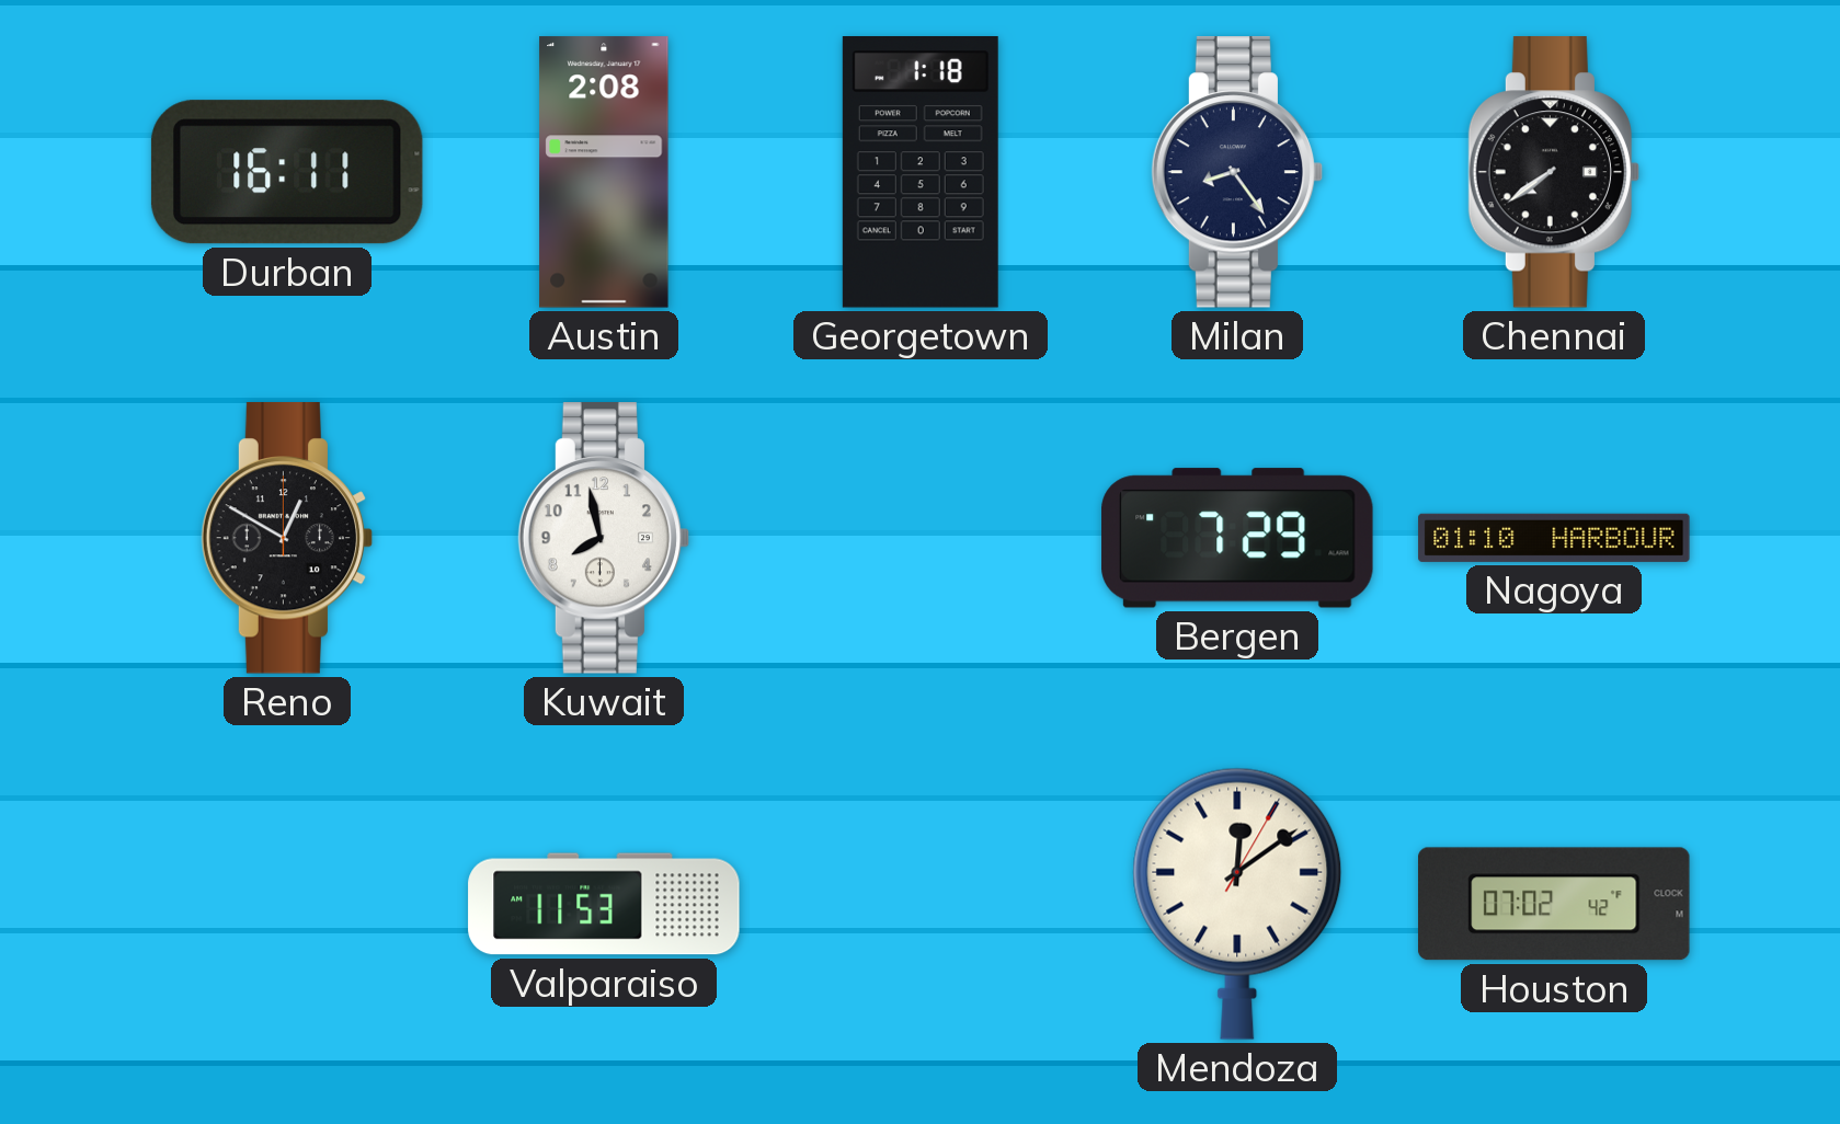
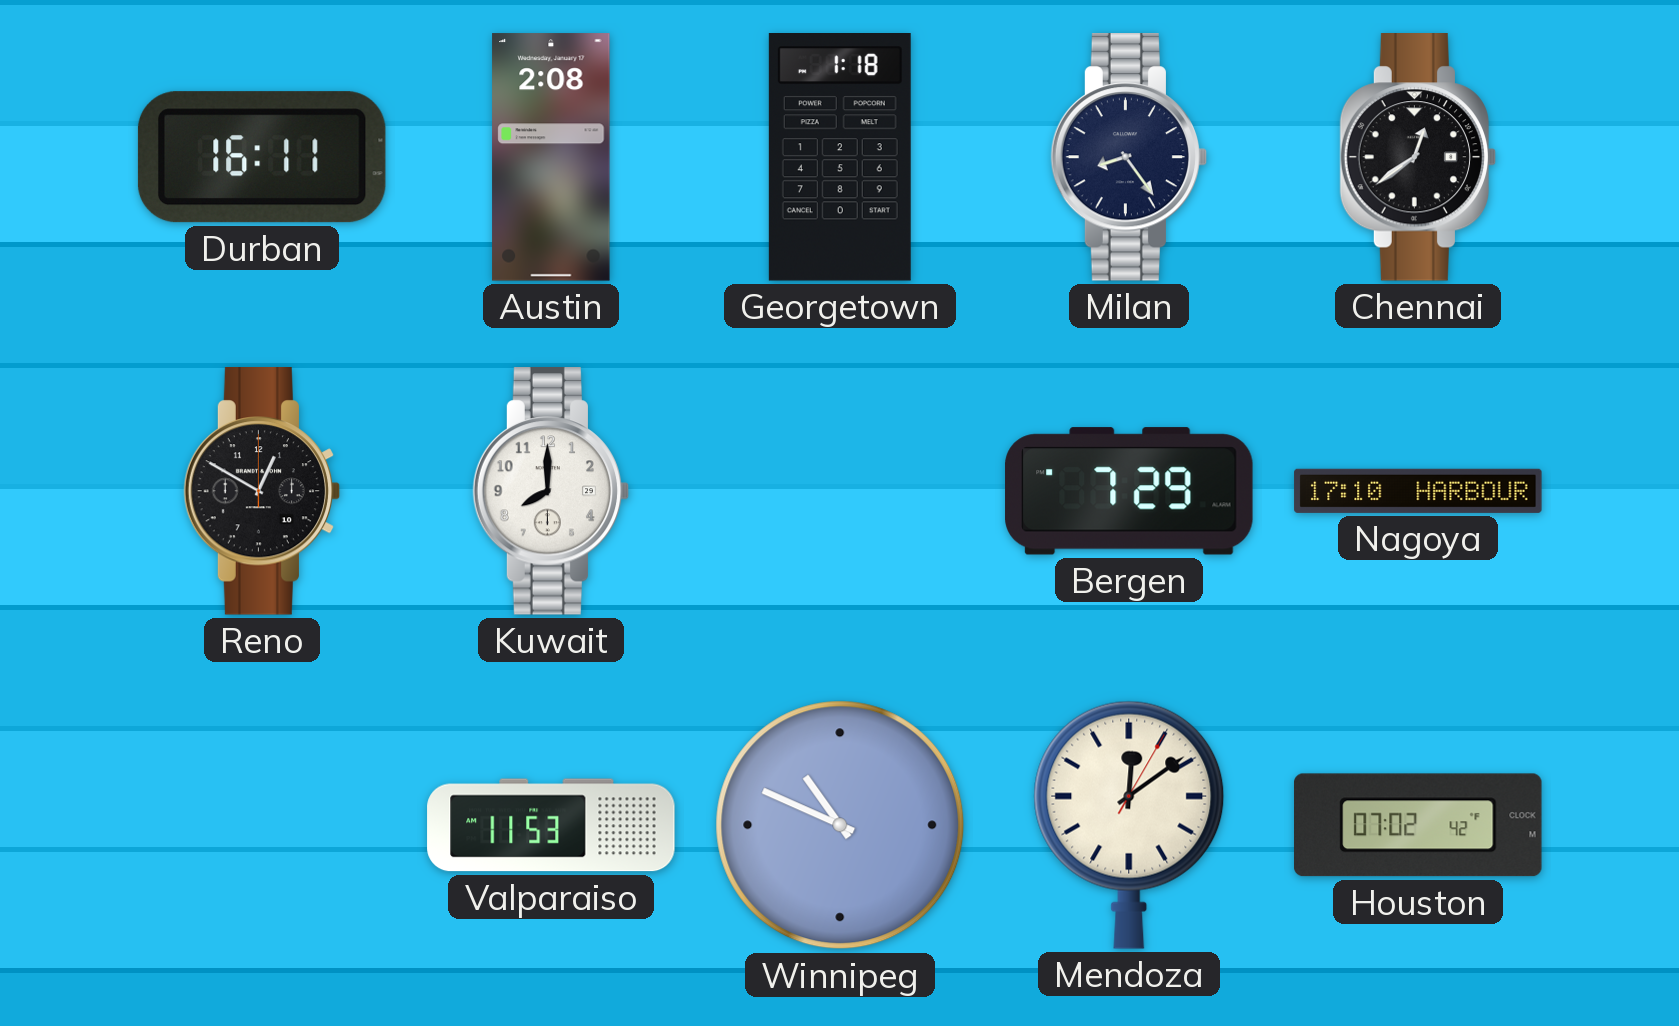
Chennai: 7:39 -> 12:39 (1418, 158)
Kuwait: 7:58 -> 8:00 (551, 492)
Nagoya: 01:10 -> 17:10 (1418, 491)
Winnipeg: none -> 10:49 (840, 825)
